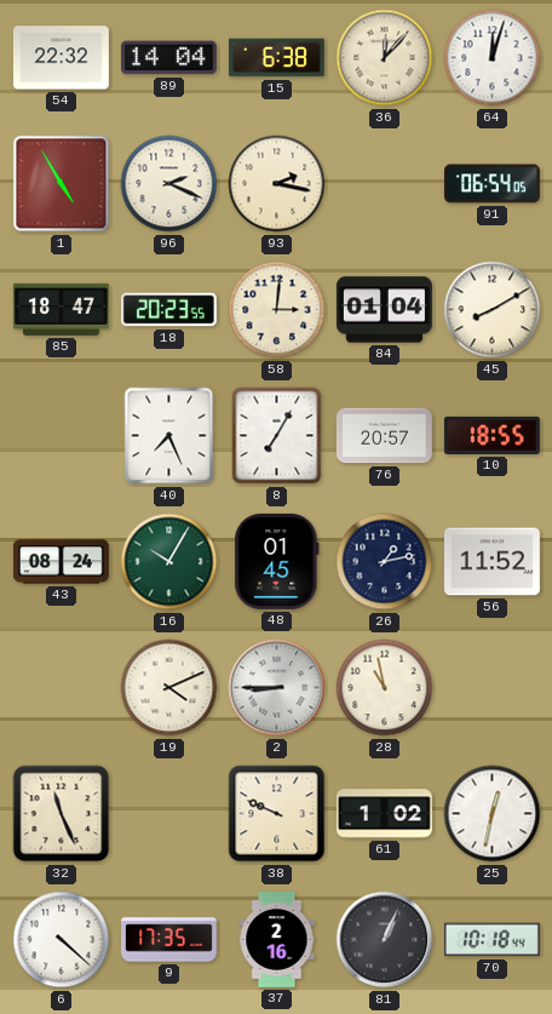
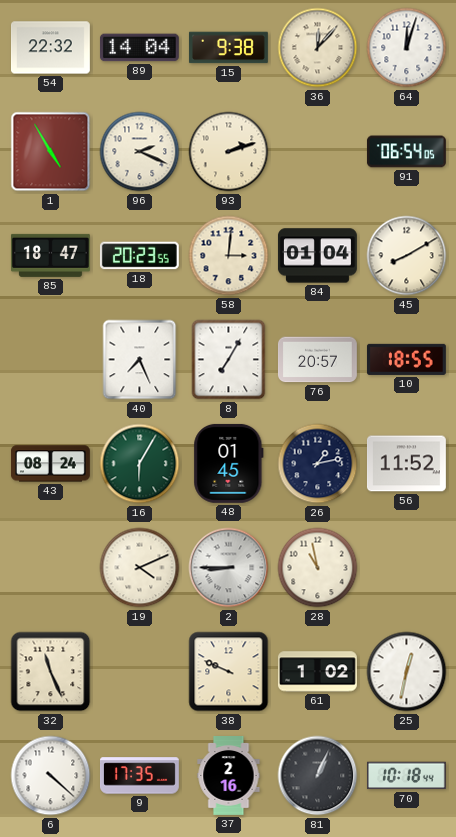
15: 6:38 -> 9:38 (228, 48)
93: 2:17 -> 2:12 (229, 152)
16: 10:05 -> 6:05 (140, 464)
